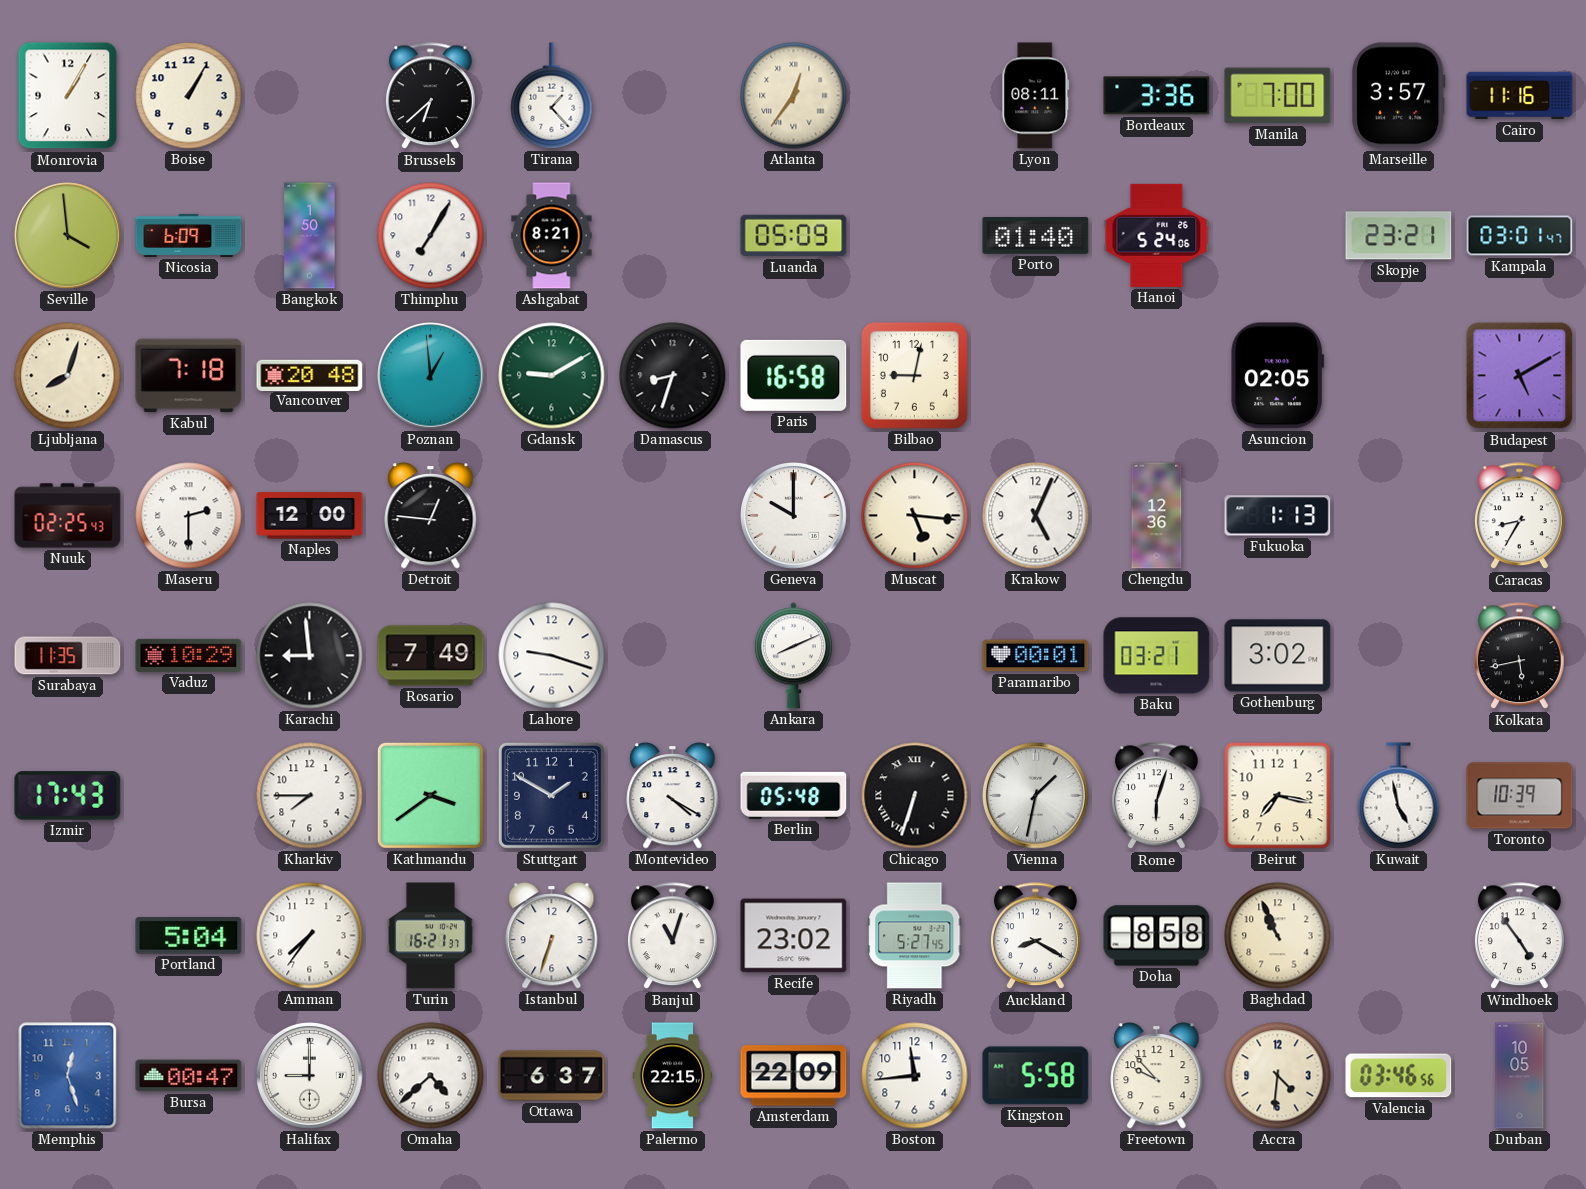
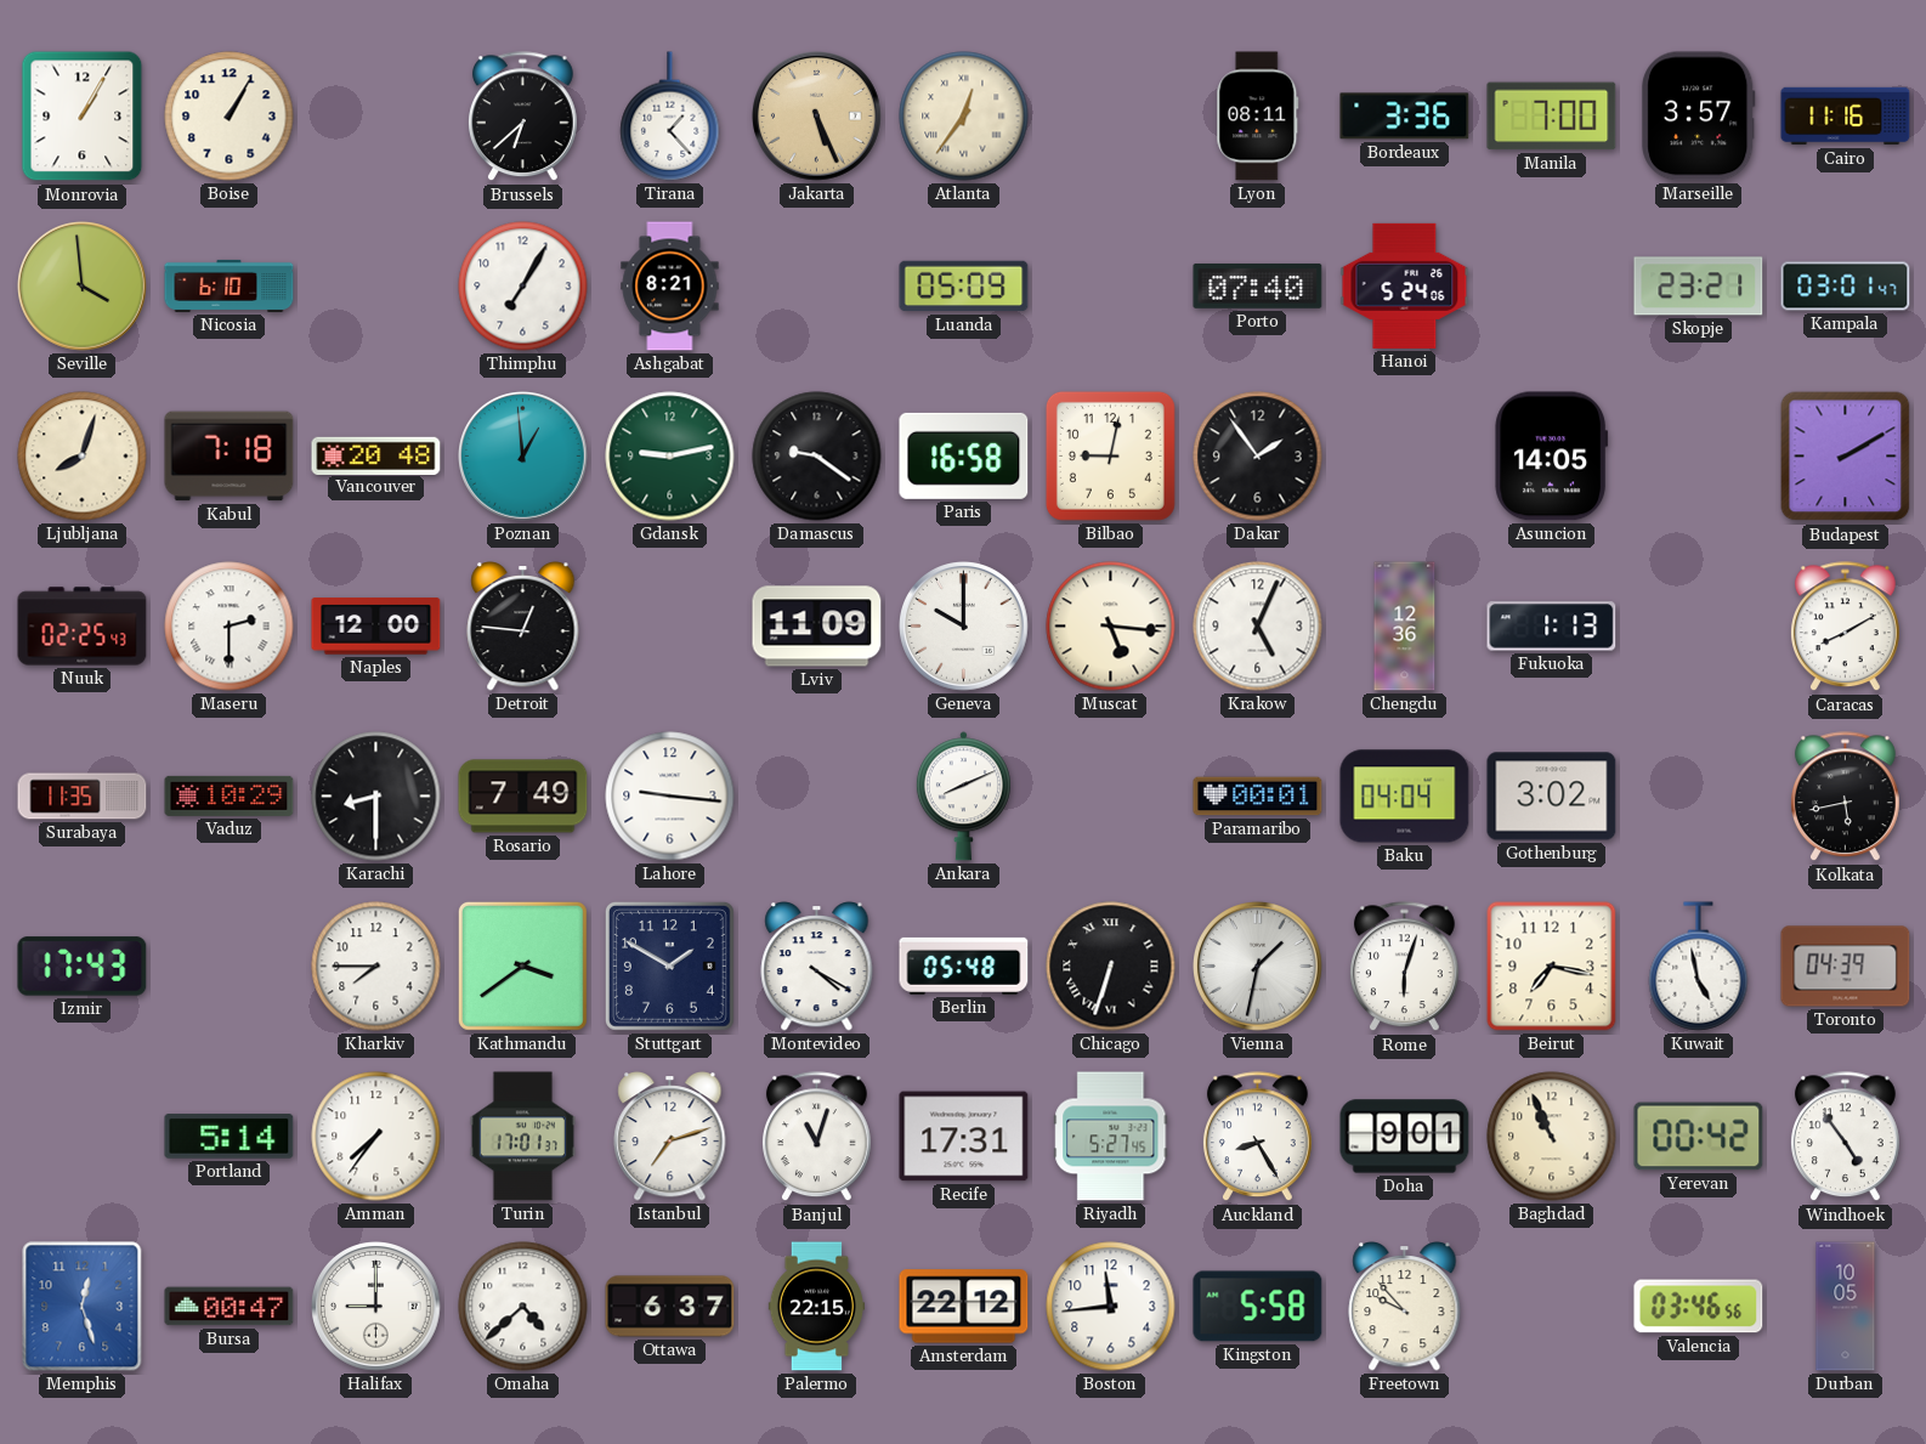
Jakarta: none -> 5:26 (817, 117)
Nicosia: 6:09 -> 6:10 (230, 285)
Bangkok: 1:50 -> none (310, 236)
Porto: 01:40 -> 07:40 (1258, 287)
Gdansk: 9:10 -> 9:13 (670, 457)
Damascus: 8:33 -> 9:21 (817, 457)
Dakar: none -> 1:54 (1258, 457)
Asuncion: 02:05 -> 14:05 (1552, 457)
Budapest: 5:10 -> 2:10 (1846, 457)
Lviv: none -> 11:09 (817, 627)
Caracas: 8:35 -> 8:10 (1845, 627)
Karachi: 8:59 -> 8:30 (376, 797)
Lahore: 9:18 -> 9:16 (670, 797)
Baku: 03:21 -> 04:04 (1405, 797)
Toronto: 10:39 -> 04:39 (1846, 967)
Portland: 5:04 -> 5:14 (230, 1137)
Turin: 16:21 -> 17:01 (522, 1137)
Istanbul: 6:33 -> 7:12 (670, 1137)
Recife: 23:02 -> 17:31 (964, 1137)
Auckland: 8:20 -> 8:25 (1257, 1137)
Doha: 8:58 -> 9:01 (1405, 1137)
Yerevan: none -> 00:42 (1699, 1137)
Amsterdam: 22:09 -> 22:12 (964, 1307)
Accra: 4:31 -> none (1278, 1076)
